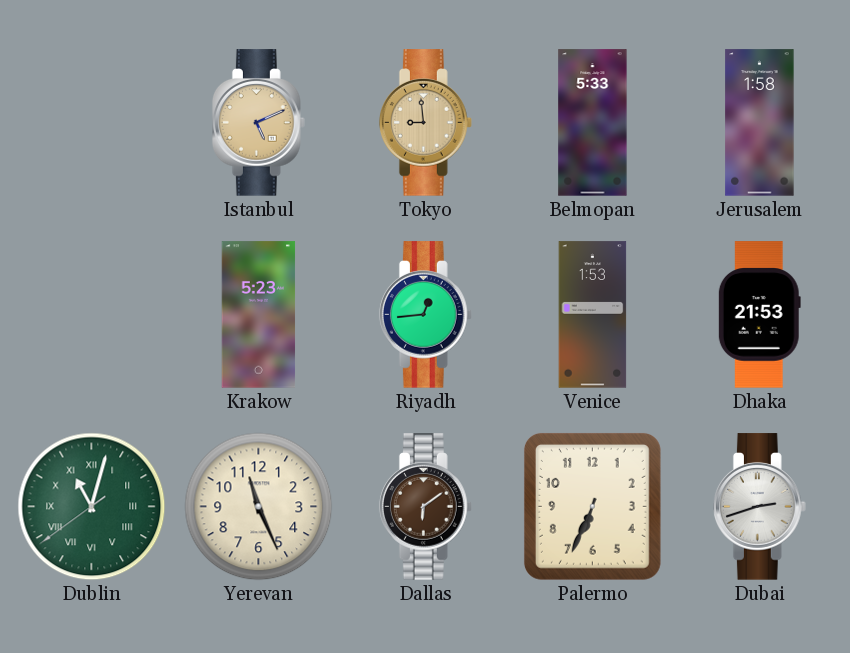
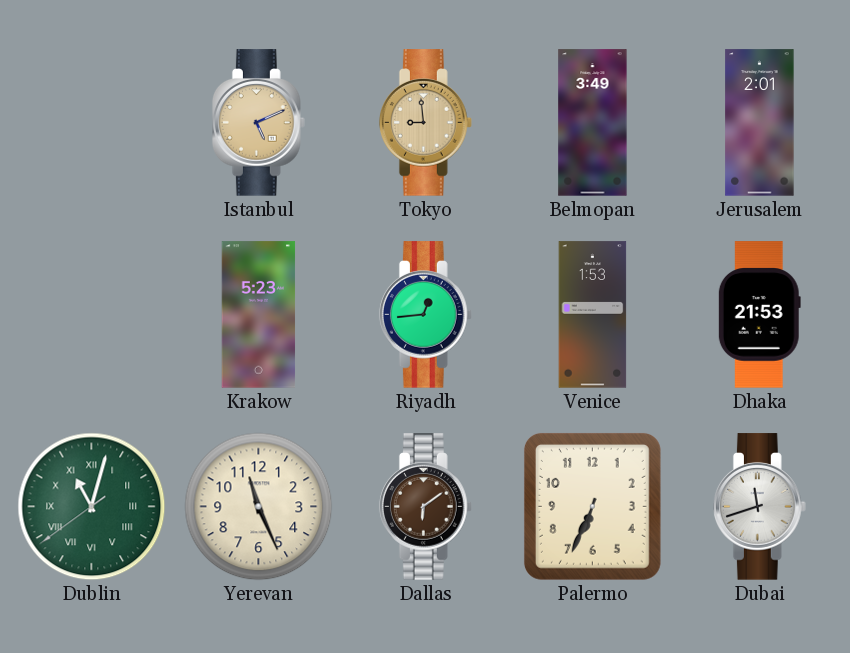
Belmopan: 5:33 -> 3:49 (593, 123)
Jerusalem: 1:58 -> 2:01 (760, 123)
Dubai: 2:42 -> 11:42 (759, 507)
